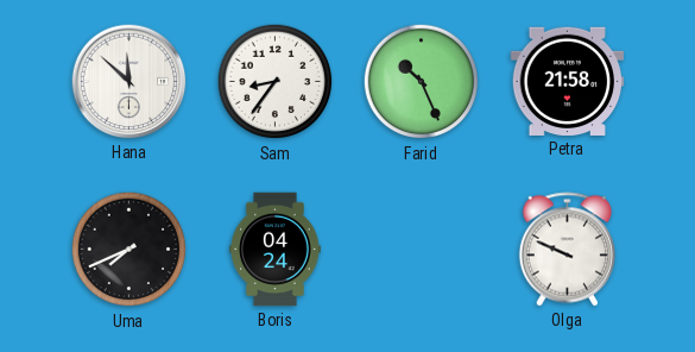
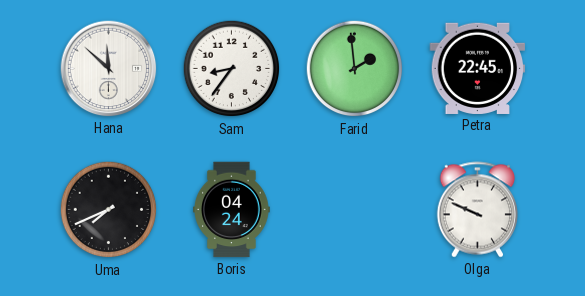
Farid: 10:26 -> 1:59 (355, 69)
Petra: 21:58 -> 22:45 (478, 68)
